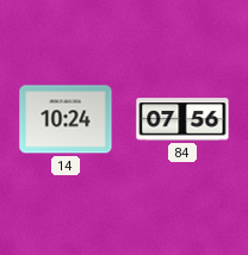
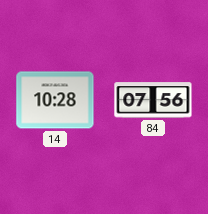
14: 10:24 -> 10:28 (55, 100)
